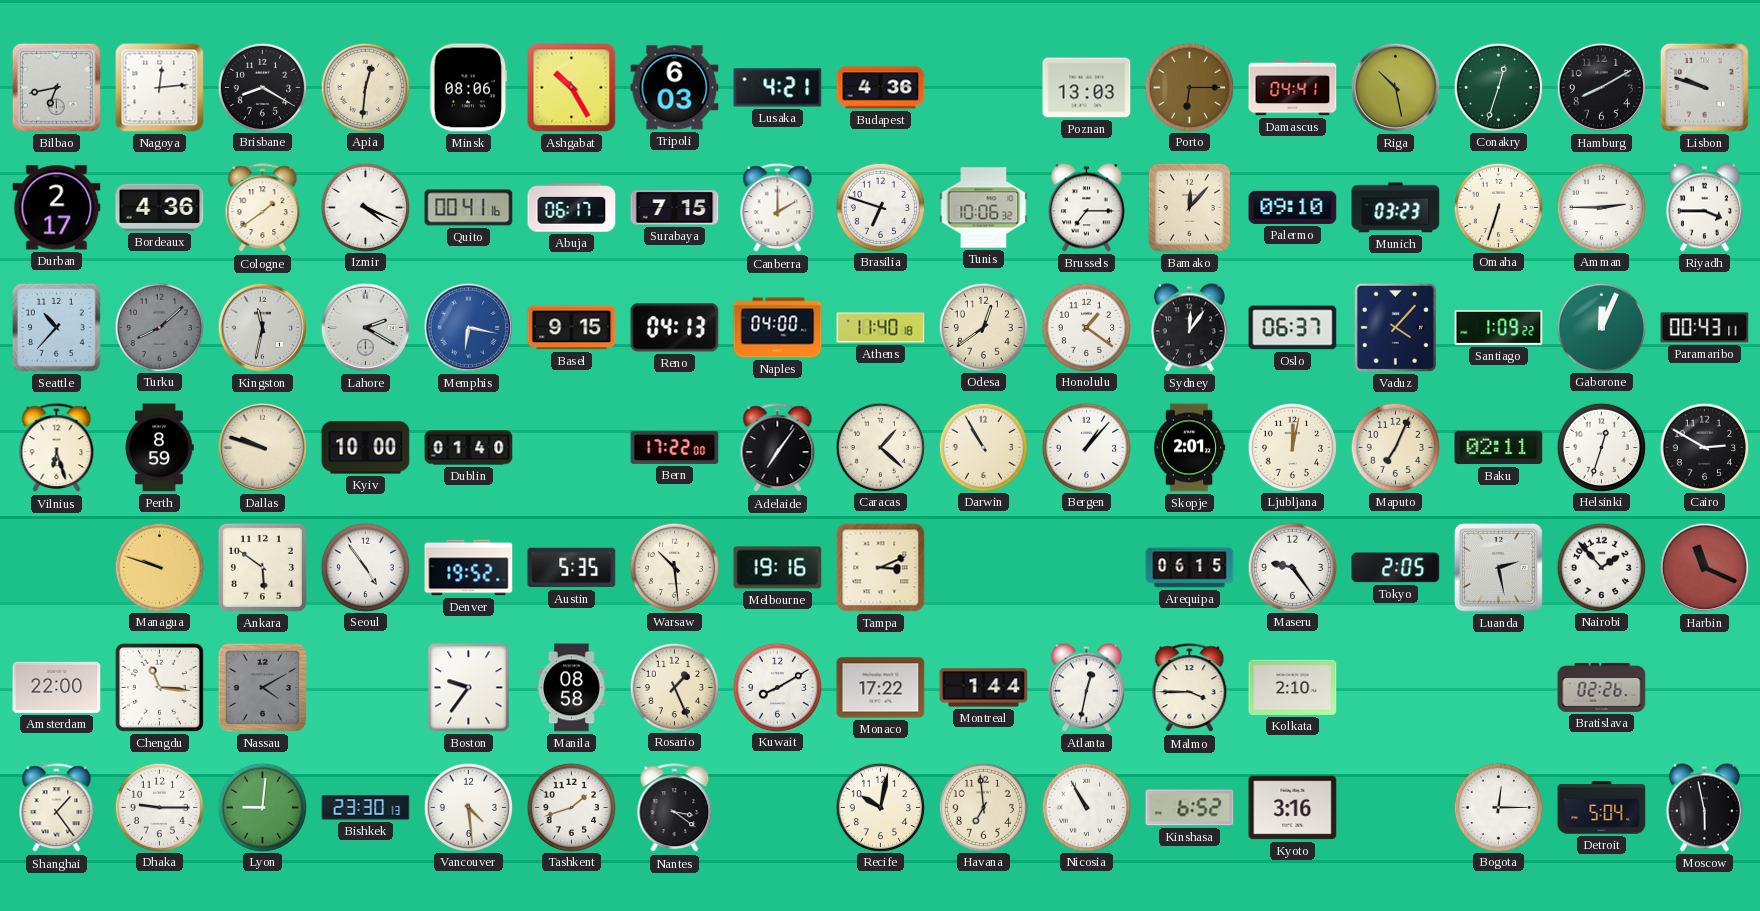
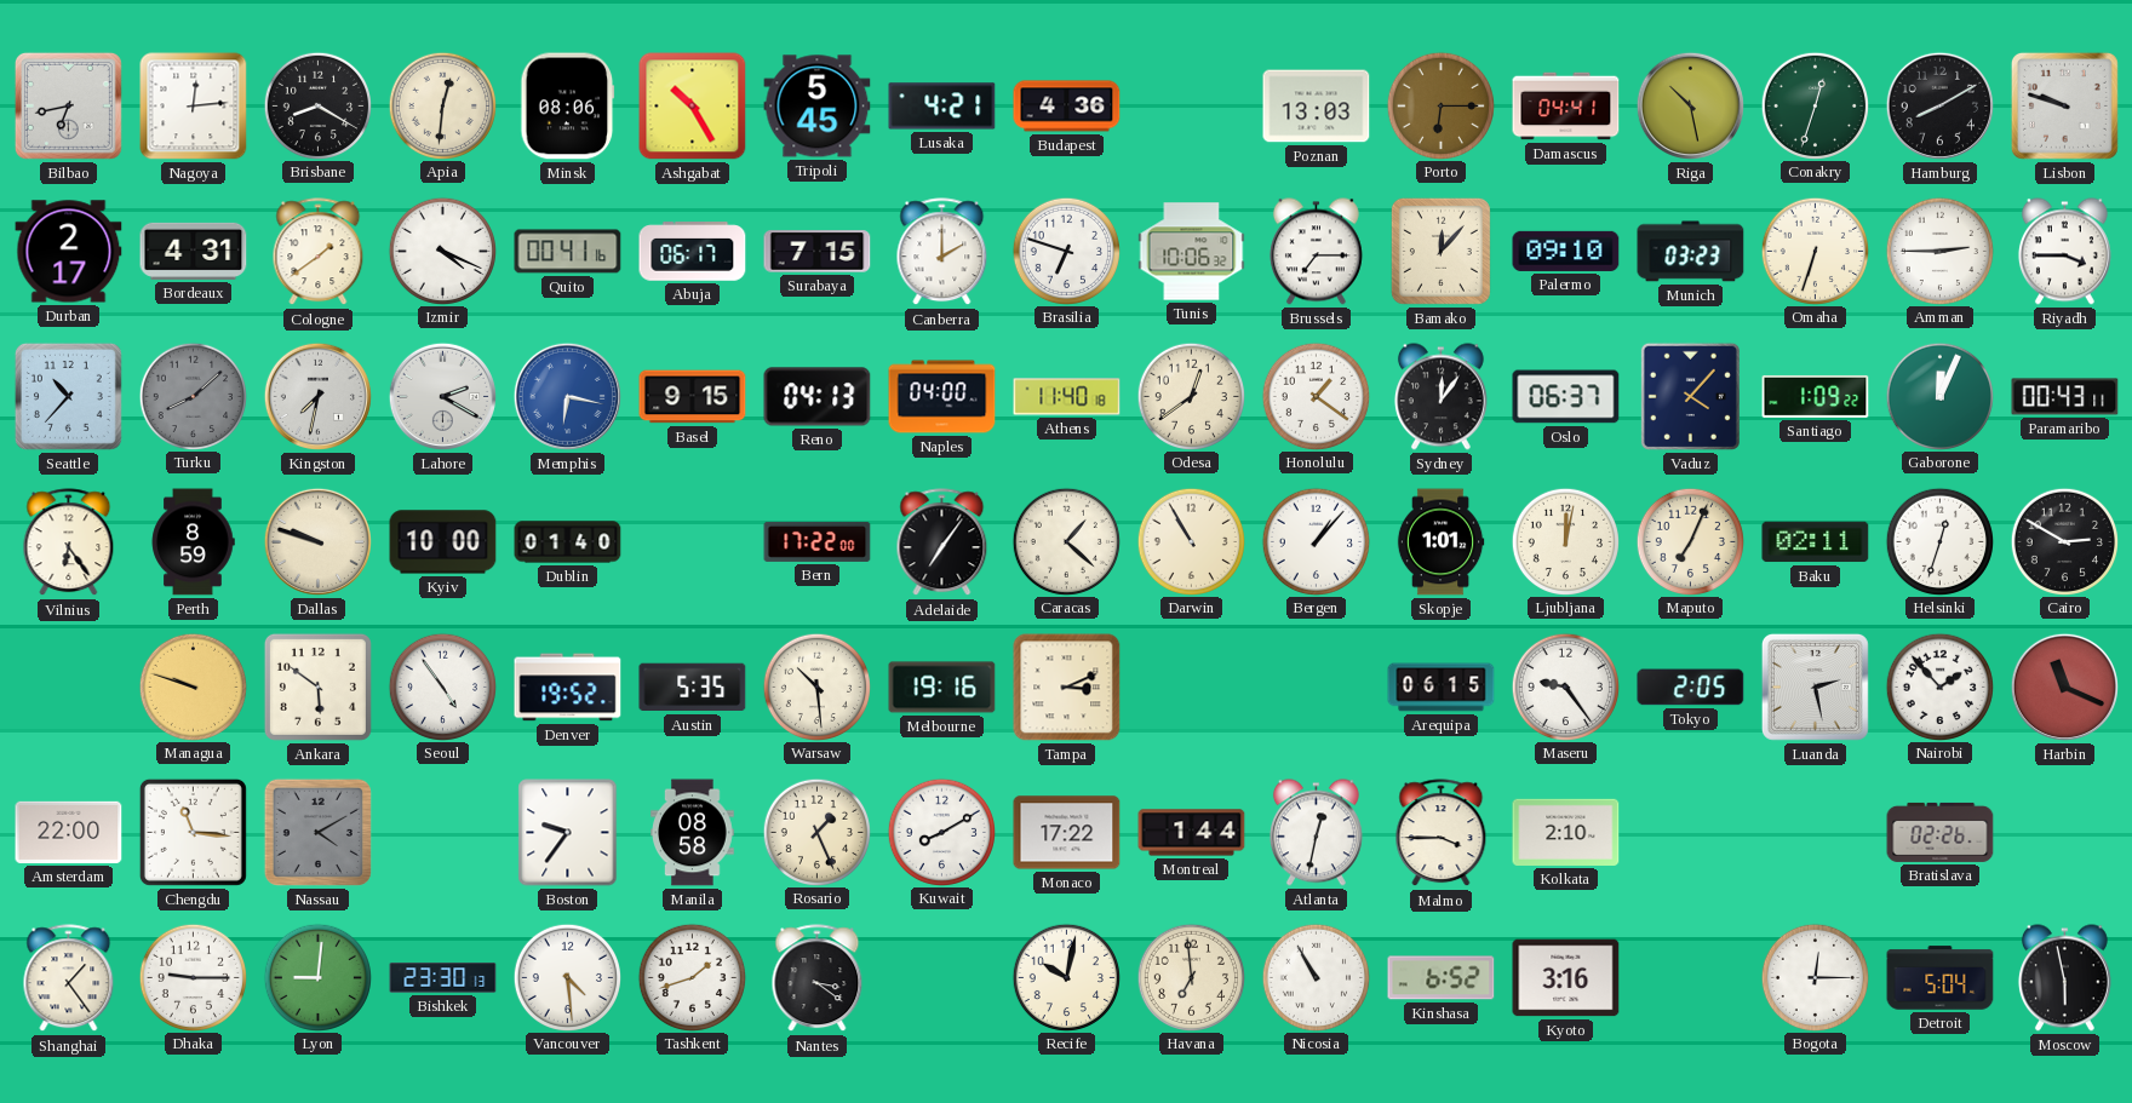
Tripoli: 6:03 -> 5:45 (818, 107)
Bordeaux: 4:36 -> 4:31 (194, 251)
Kingston: 11:32 -> 7:32 (317, 396)
Vilnius: 6:27 -> 6:24 (69, 542)
Skopje: 2:01 -> 1:01 (1440, 542)
